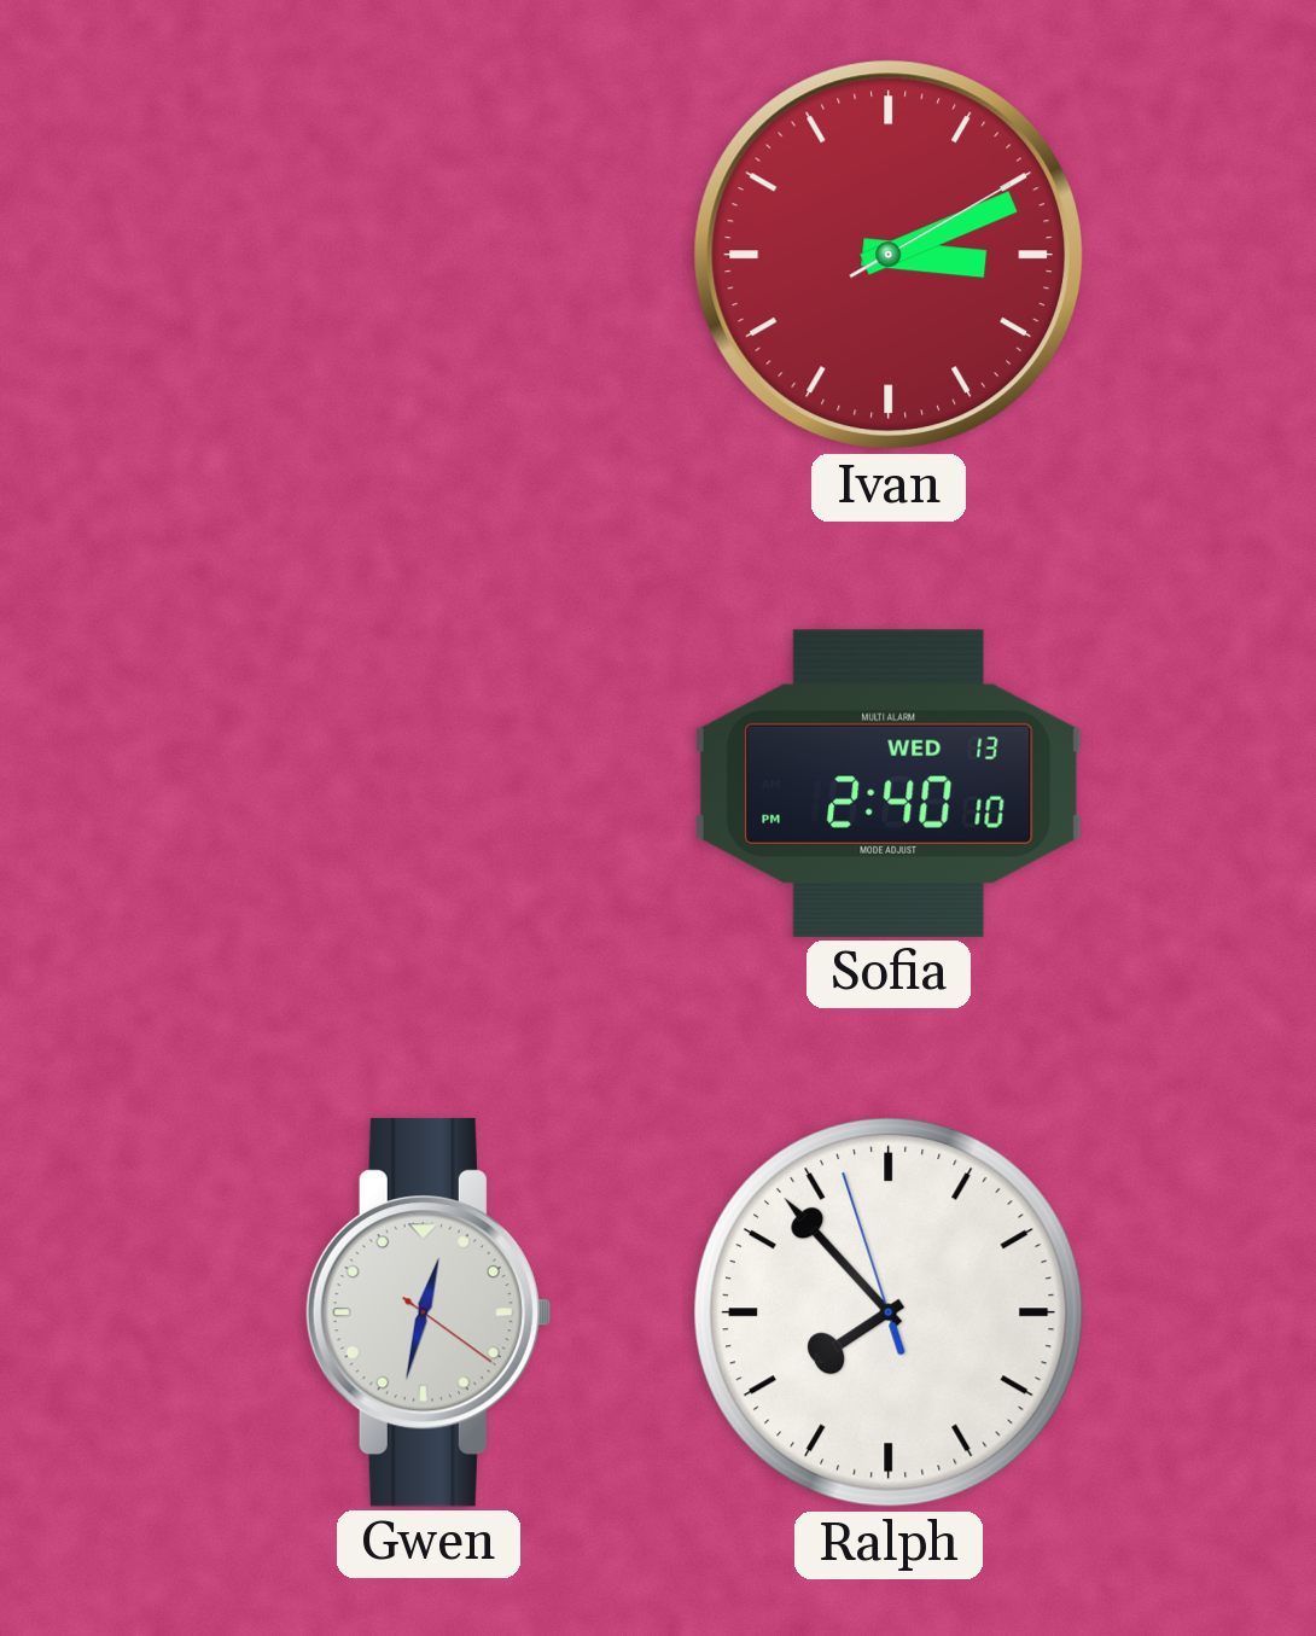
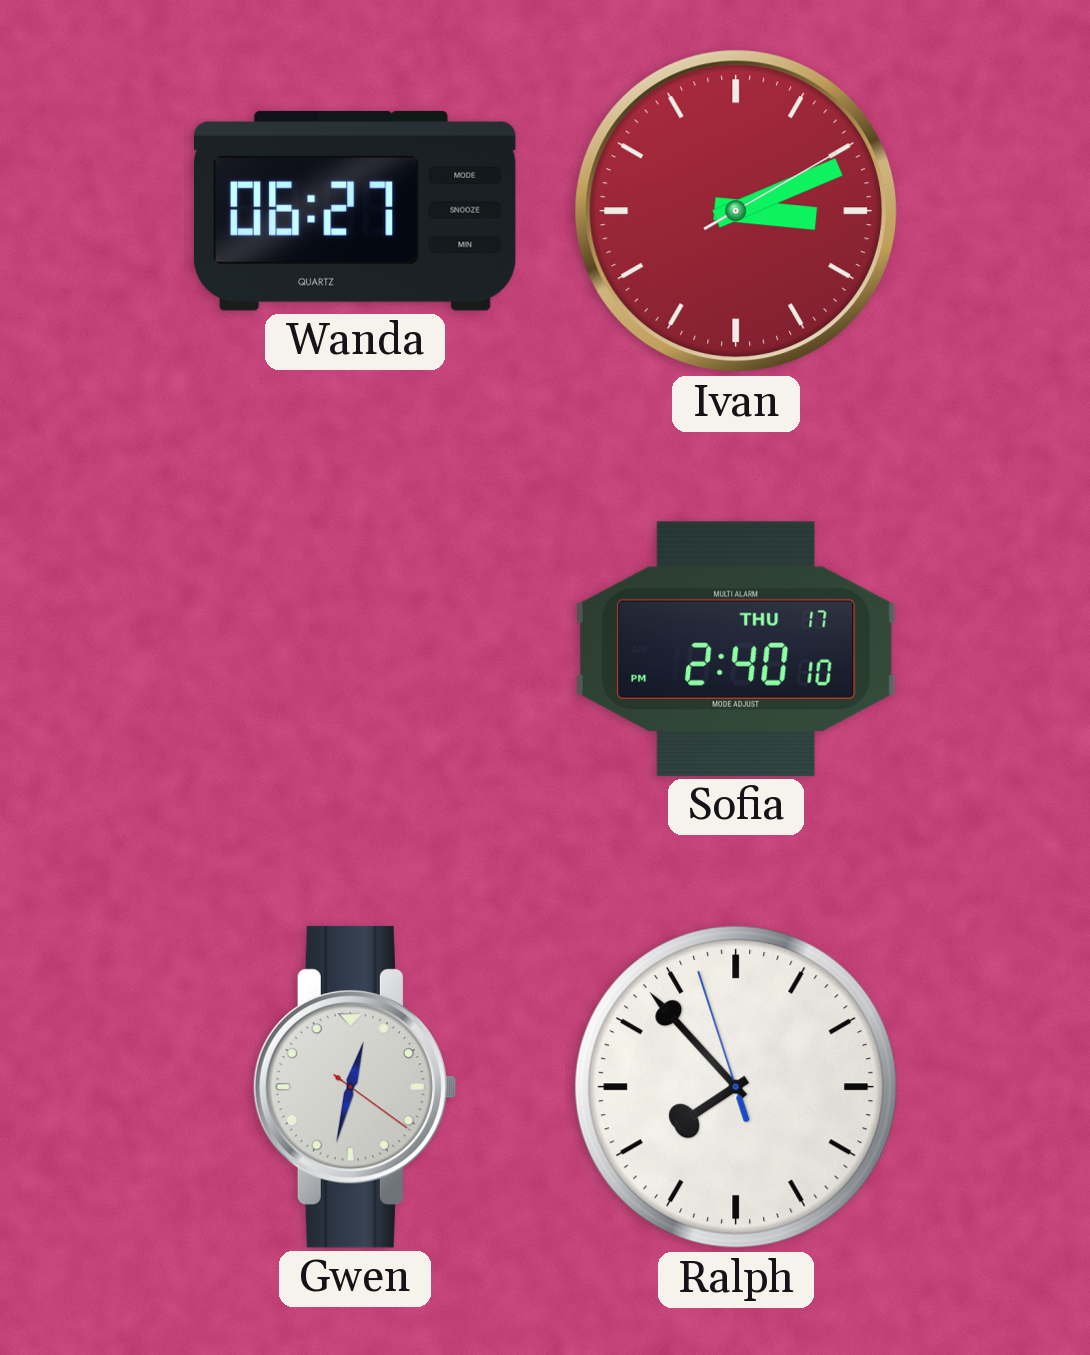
Wanda: none -> 06:27 (355, 211)
Sofia date: WED 13 -> THU 17 (736, 649)
